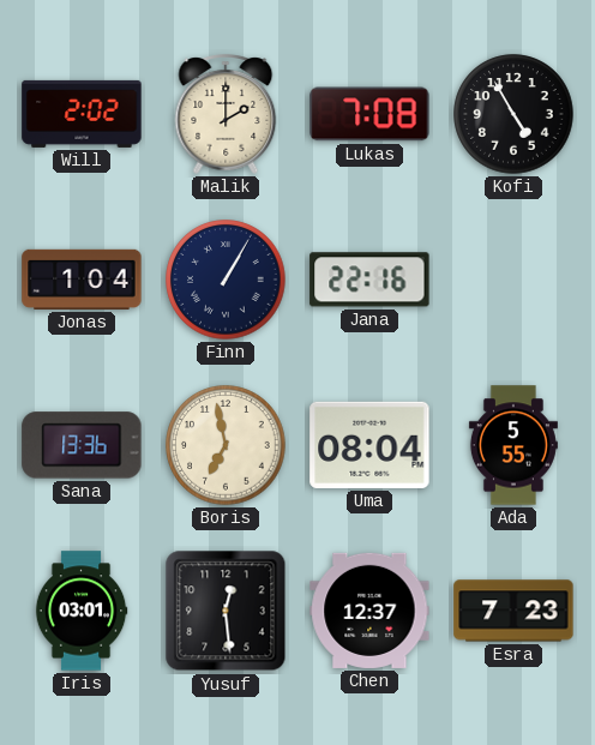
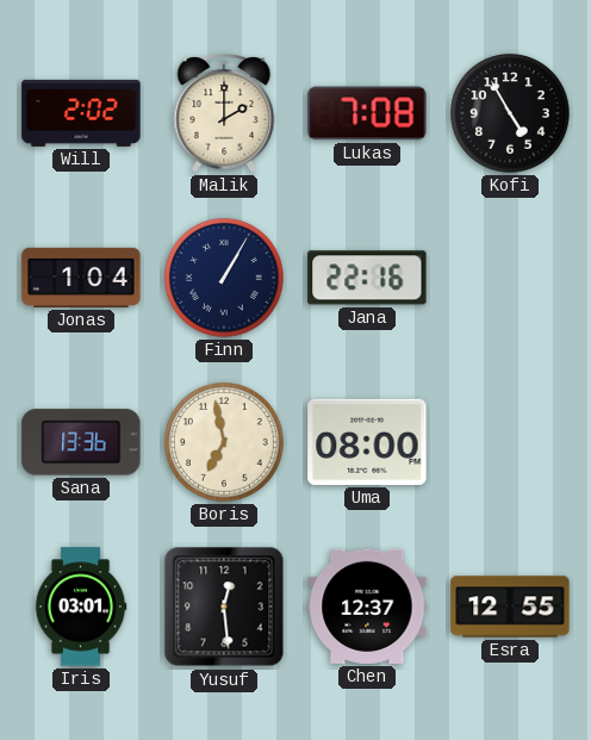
Uma: 08:04 -> 08:00 (367, 442)
Ada: 5:55 -> none (513, 445)
Esra: 7:23 -> 12:55 (510, 607)
